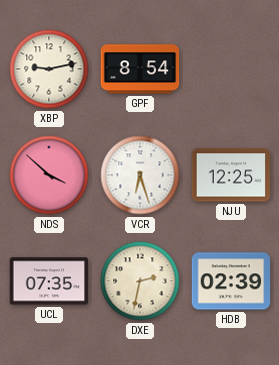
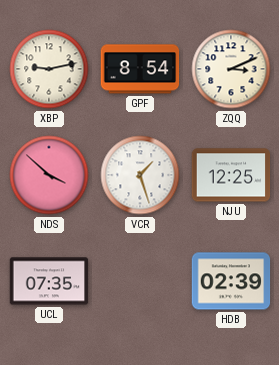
ZQQ: none -> 3:11 (231, 69)
VCR: 6:27 -> 1:27 (140, 175)
DXE: 2:32 -> none (140, 281)
